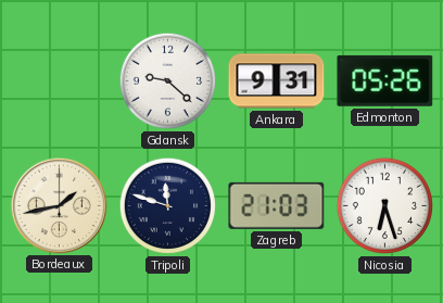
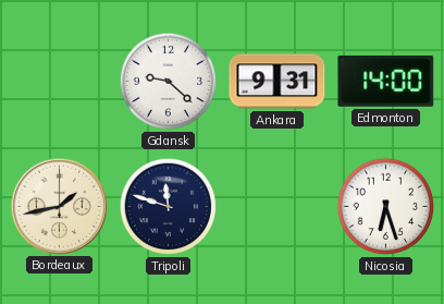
Edmonton: 05:26 -> 14:00 (386, 81)
Zagreb: 21:03 -> none (277, 205)
